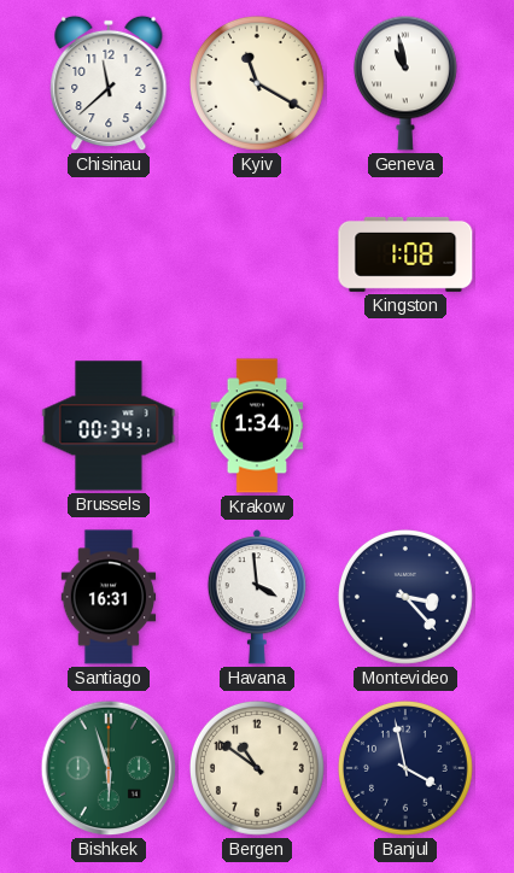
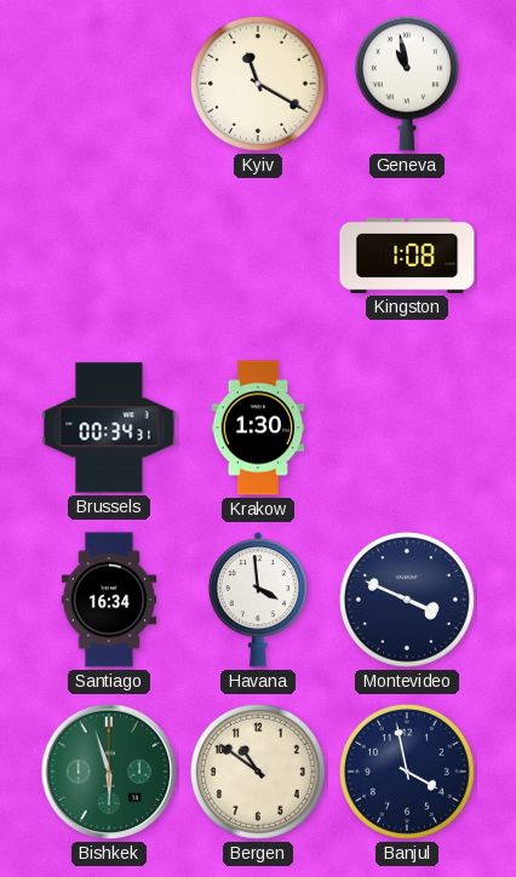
Chisinau: 11:38 -> none (109, 83)
Krakow: 1:34 -> 1:30 (258, 428)
Santiago: 16:31 -> 16:34 (109, 600)
Montevideo: 3:23 -> 3:49 (407, 600)
